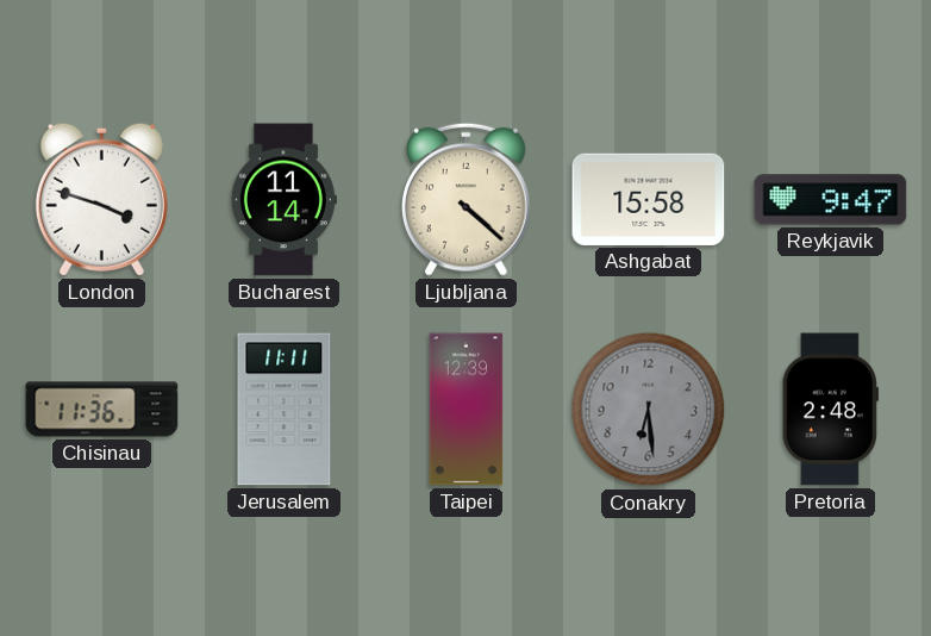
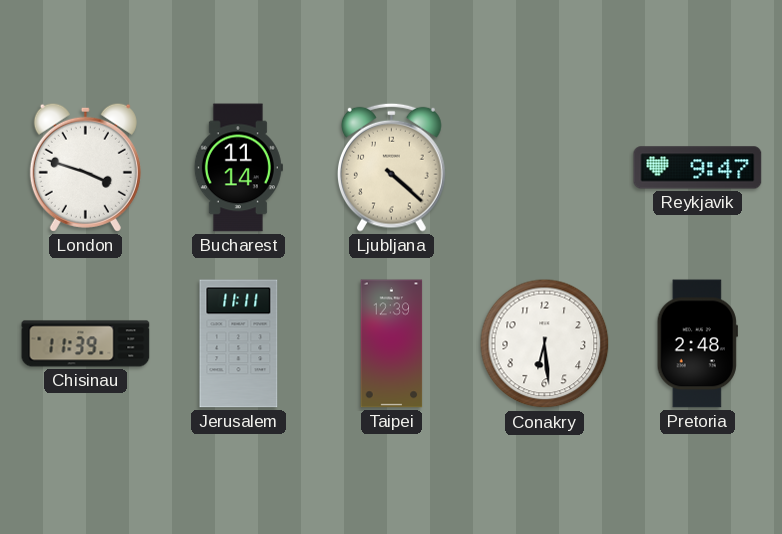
Ashgabat: 15:58 -> none (649, 199)
Chisinau: 11:36 -> 11:39 (86, 344)
Conakry dial: grey -> white (545, 344)
